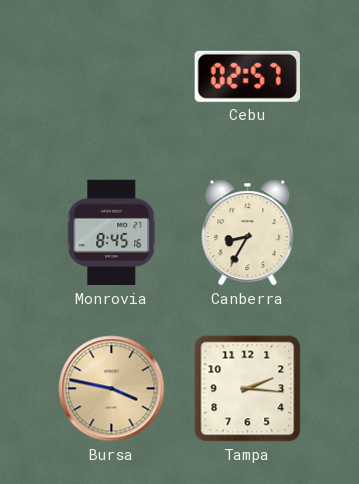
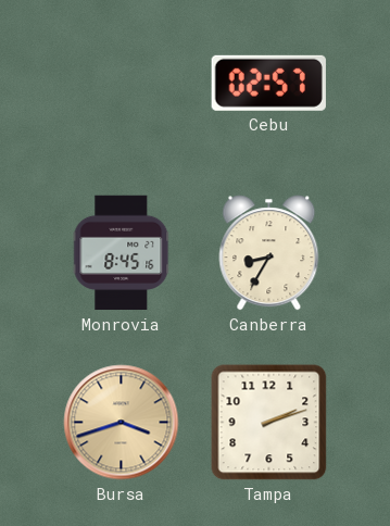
Bursa: 3:47 -> 3:42 (122, 423)
Tampa: 2:16 -> 2:12 (269, 423)
